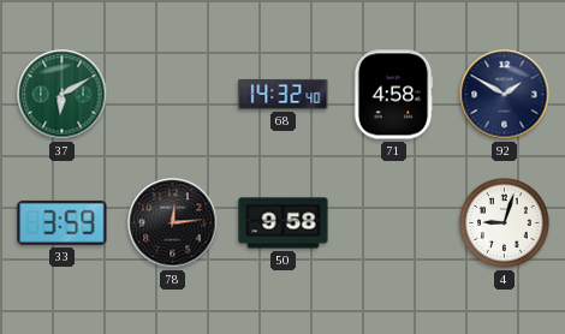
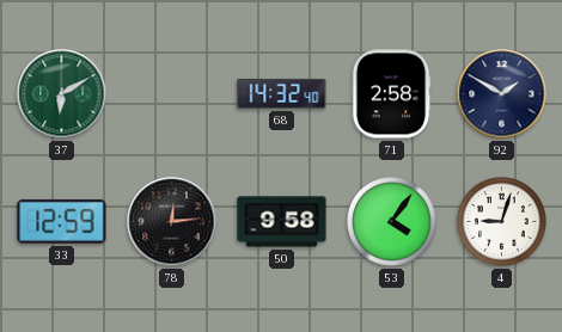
71: 4:58 -> 2:58 (391, 94)
33: 3:59 -> 12:59 (62, 221)
53: none -> 4:06 (392, 222)
